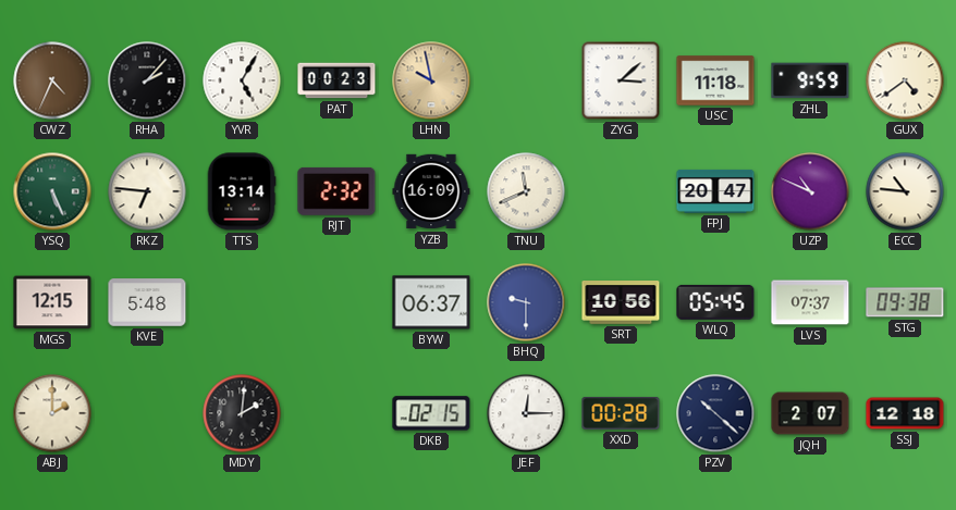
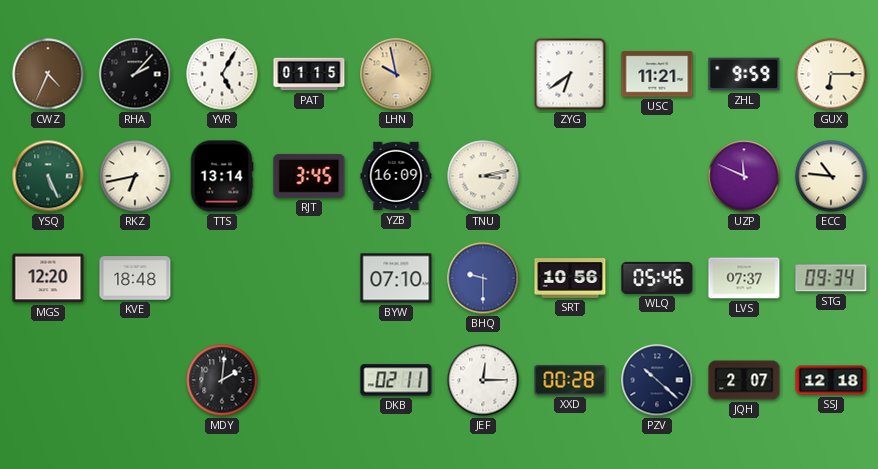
PAT: 00:23 -> 01:15 (309, 74)
ZYG: 3:08 -> 6:39 (570, 74)
USC: 11:18 -> 11:21 (657, 74)
GUX: 4:39 -> 6:15 (831, 74)
RKZ: 6:46 -> 6:43 (135, 176)
RJT: 2:32 -> 3:45 (309, 176)
TNU: 11:41 -> 3:13 (483, 176)
FPJ: 20:47 -> none (715, 191)
UZP: 10:49 -> 11:49 (744, 176)
MGS: 12:15 -> 12:20 (48, 278)
KVE: 5:48 -> 18:48 (135, 278)
BYW: 06:37 -> 07:10 (396, 278)
WLQ: 05:45 -> 05:46 (657, 278)
STG: 09:38 -> 09:34 (831, 278)
ABJ: 2:00 -> none (52, 413)
DKB: 02:15 -> 02:11 (396, 380)
